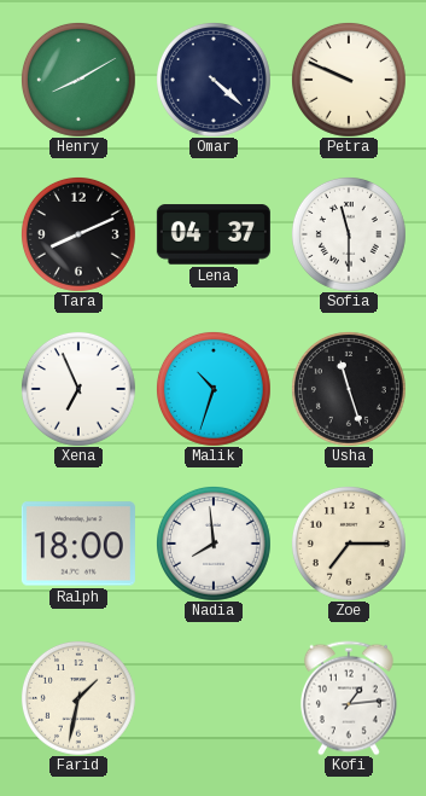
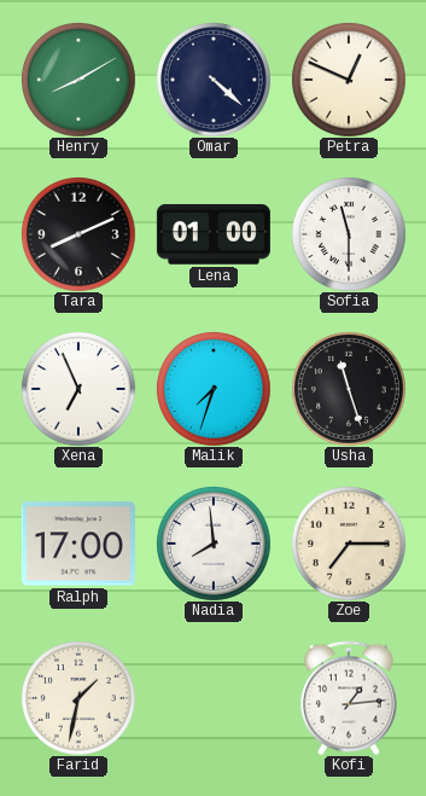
Petra: 9:49 -> 12:49 (349, 80)
Lena: 04:37 -> 01:00 (214, 234)
Malik: 10:33 -> 7:33 (214, 389)
Ralph: 18:00 -> 17:00 (78, 544)
